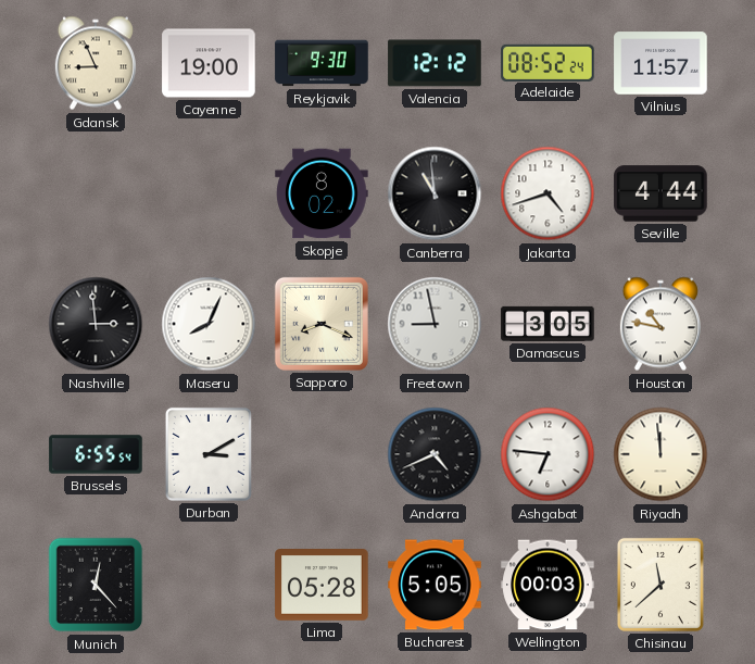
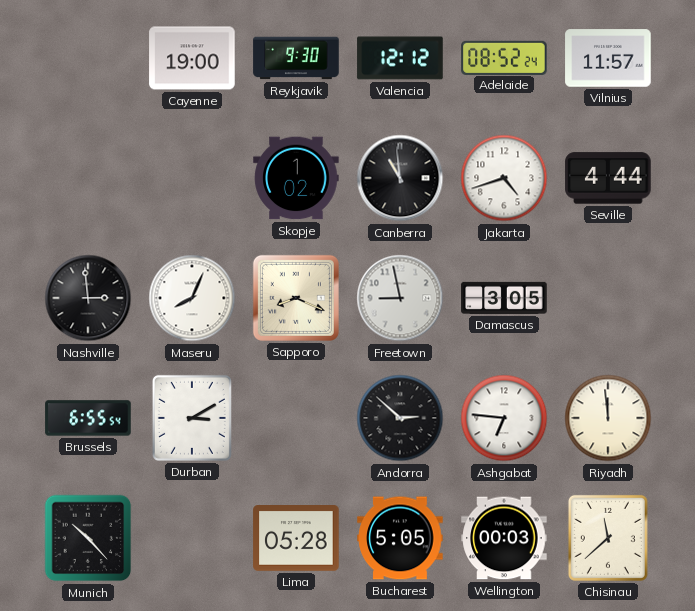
Gdansk: 8:56 -> none (96, 63)
Skopje: 8:02 -> 1:02 (296, 178)
Houston: 10:47 -> none (660, 324)
Andorra: 4:41 -> 2:52 (400, 418)
Munich: 12:23 -> 10:23 (88, 538)
